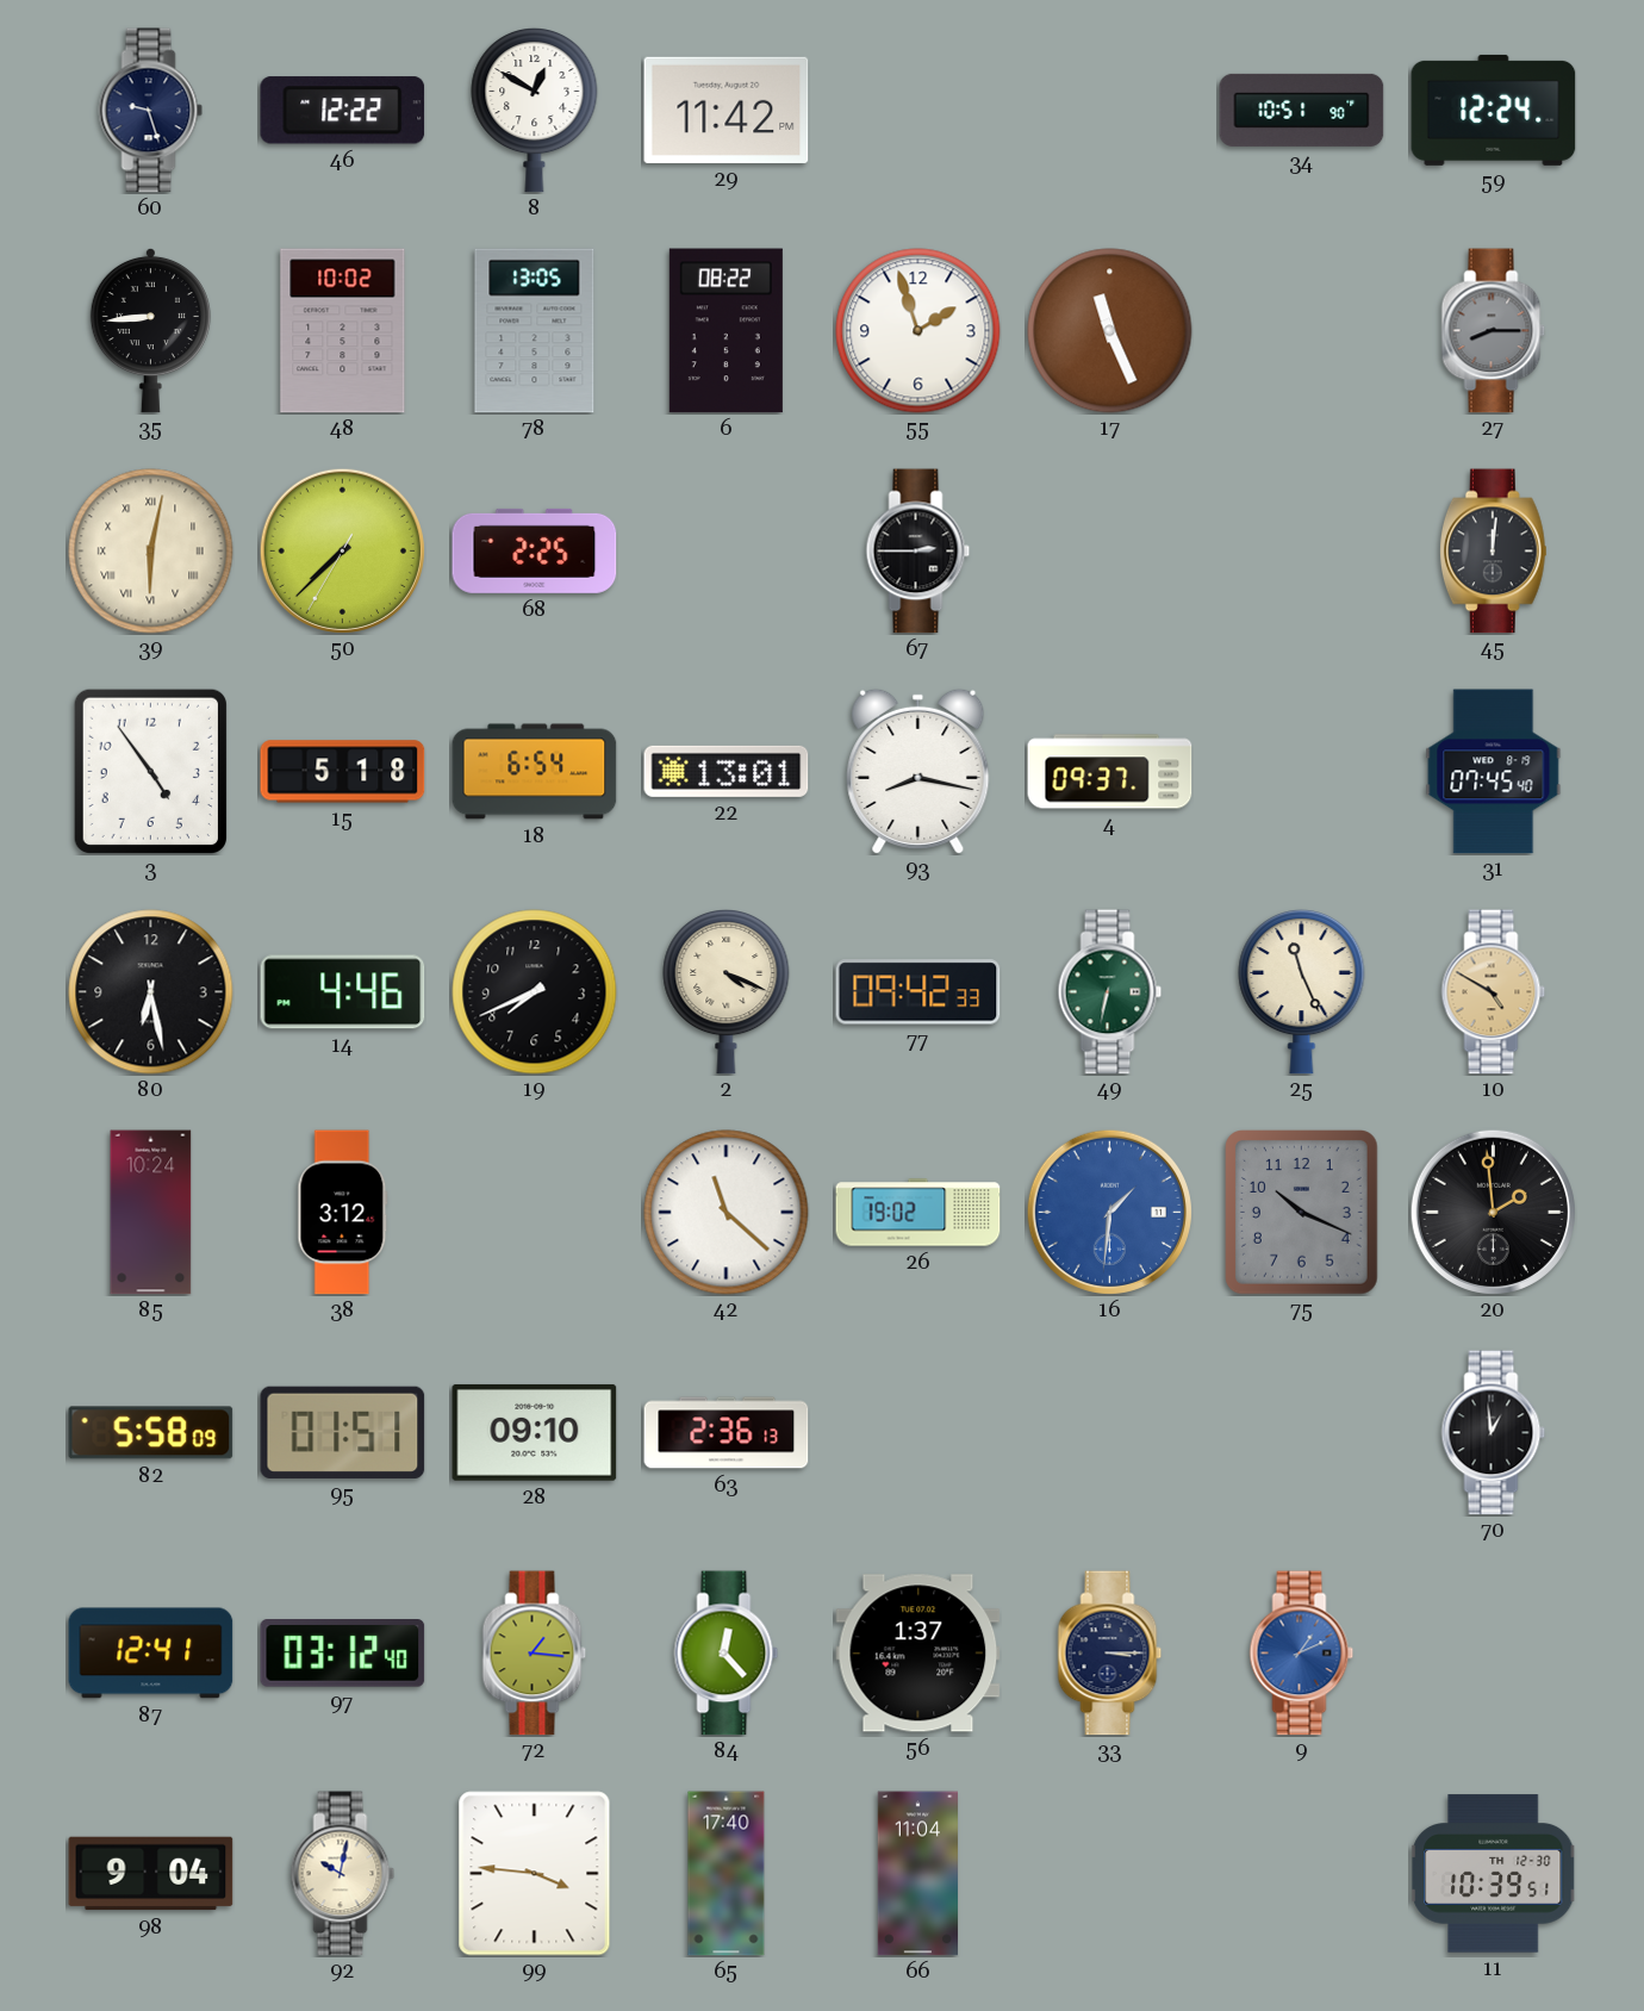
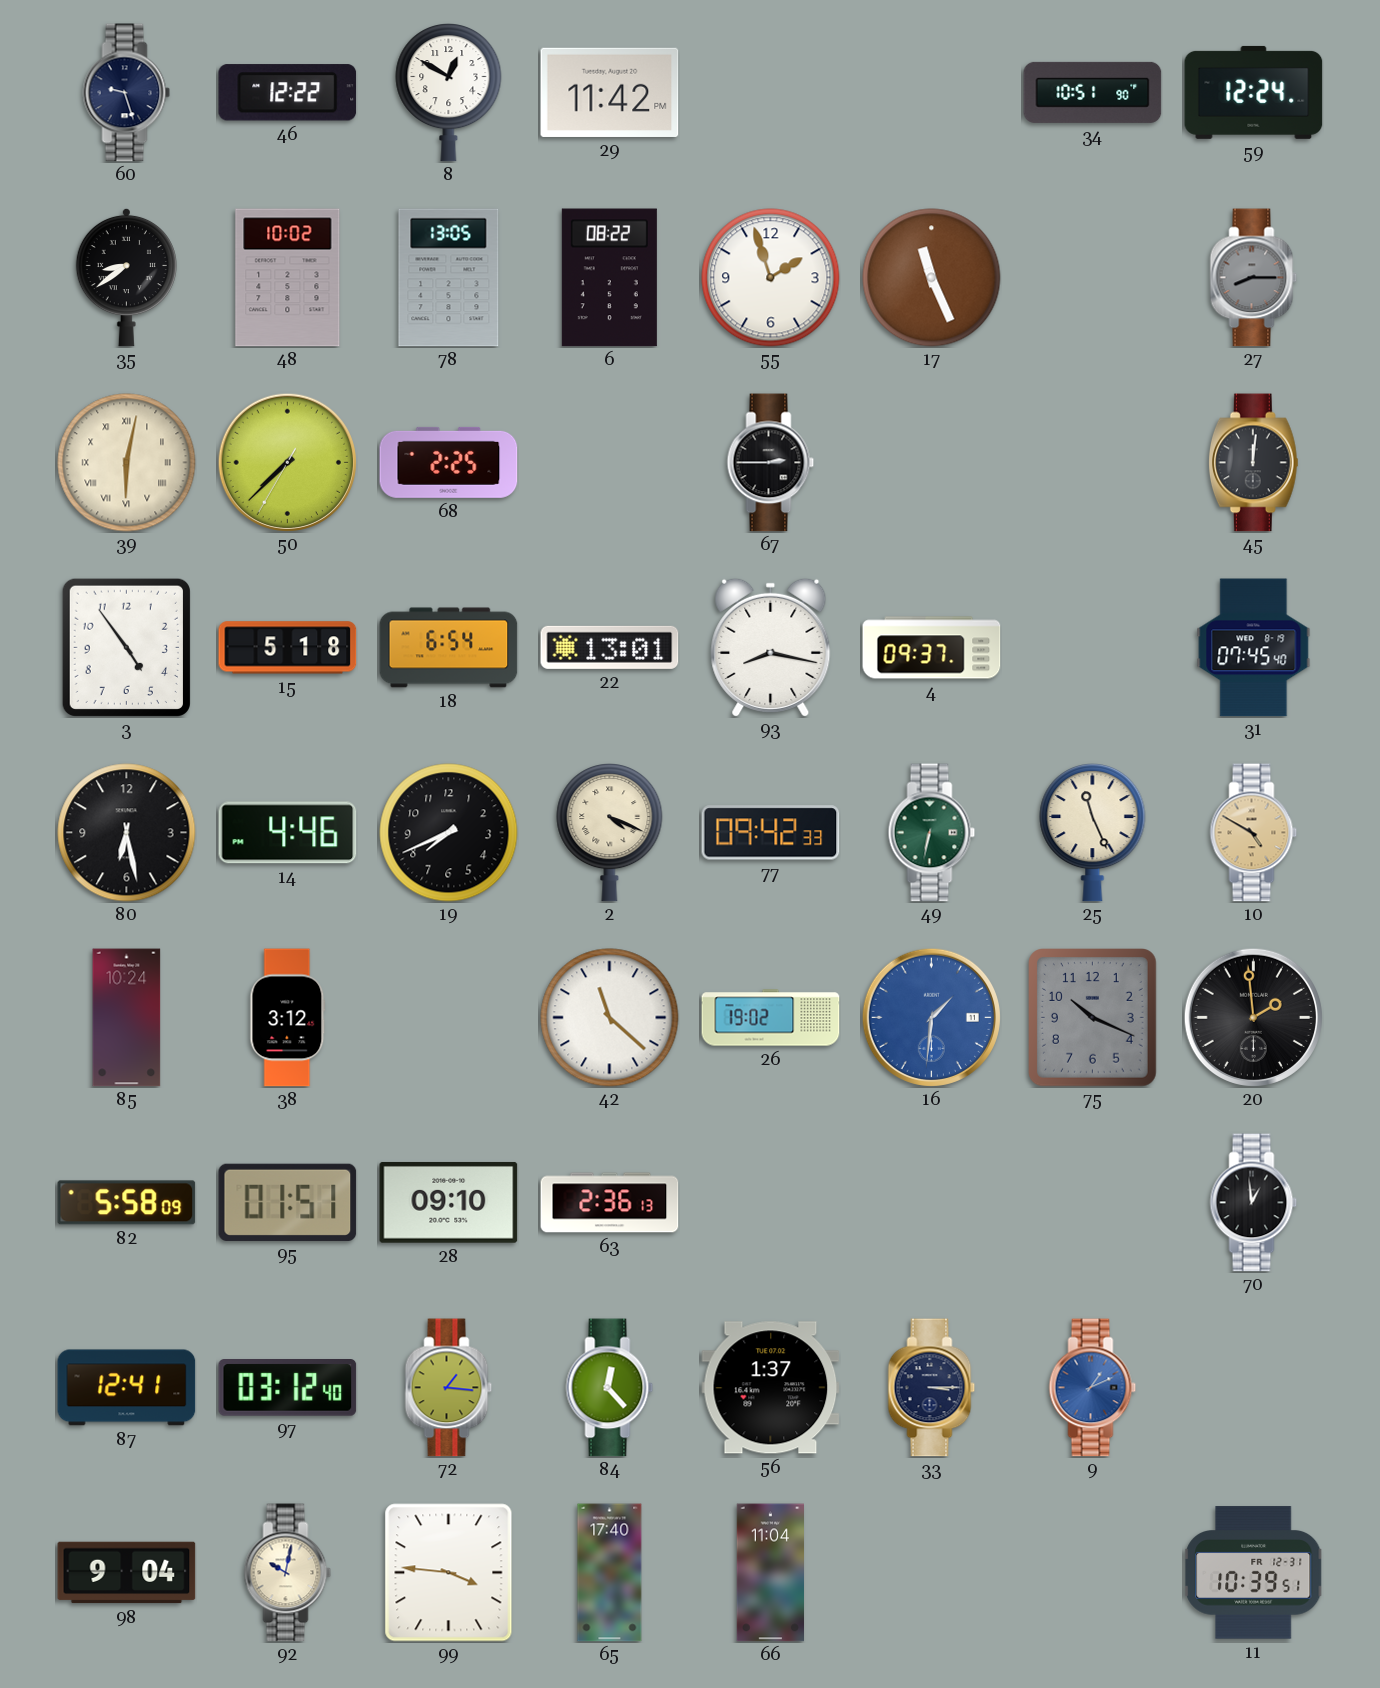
35: 8:44 -> 8:39 (126, 277)
11 date: TH 12-30 -> FR 12-31 (1254, 1573)
